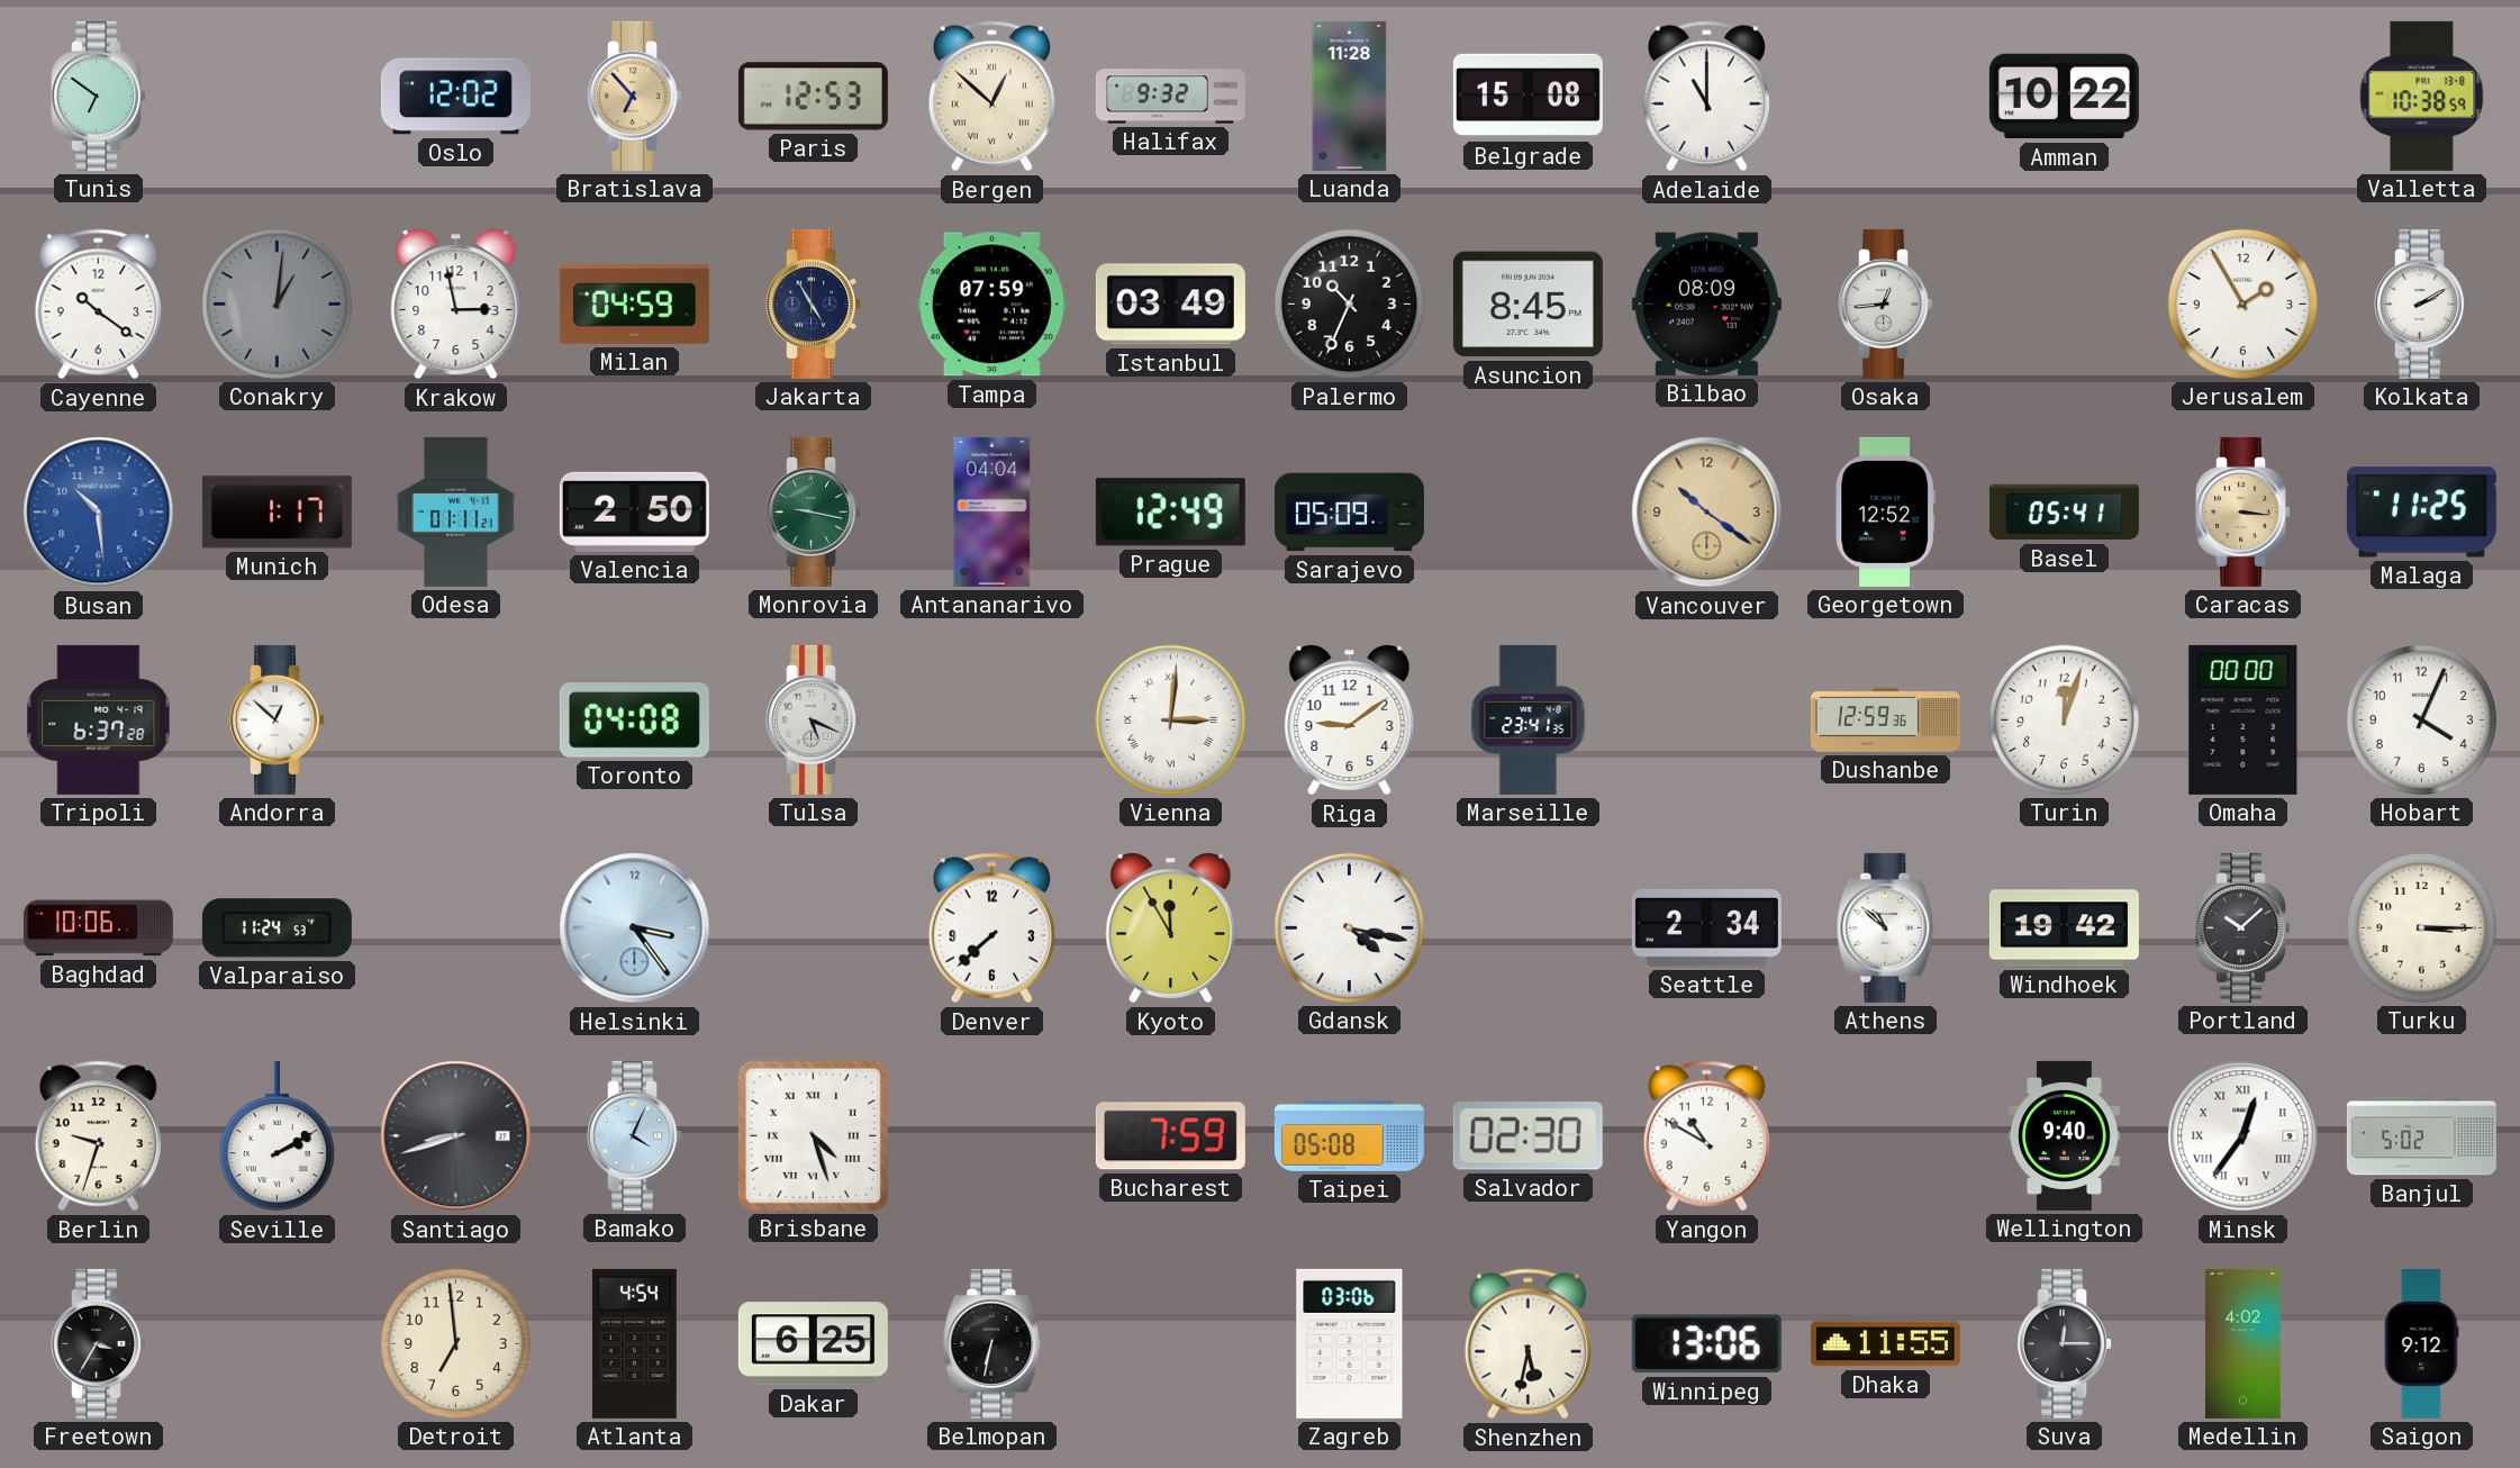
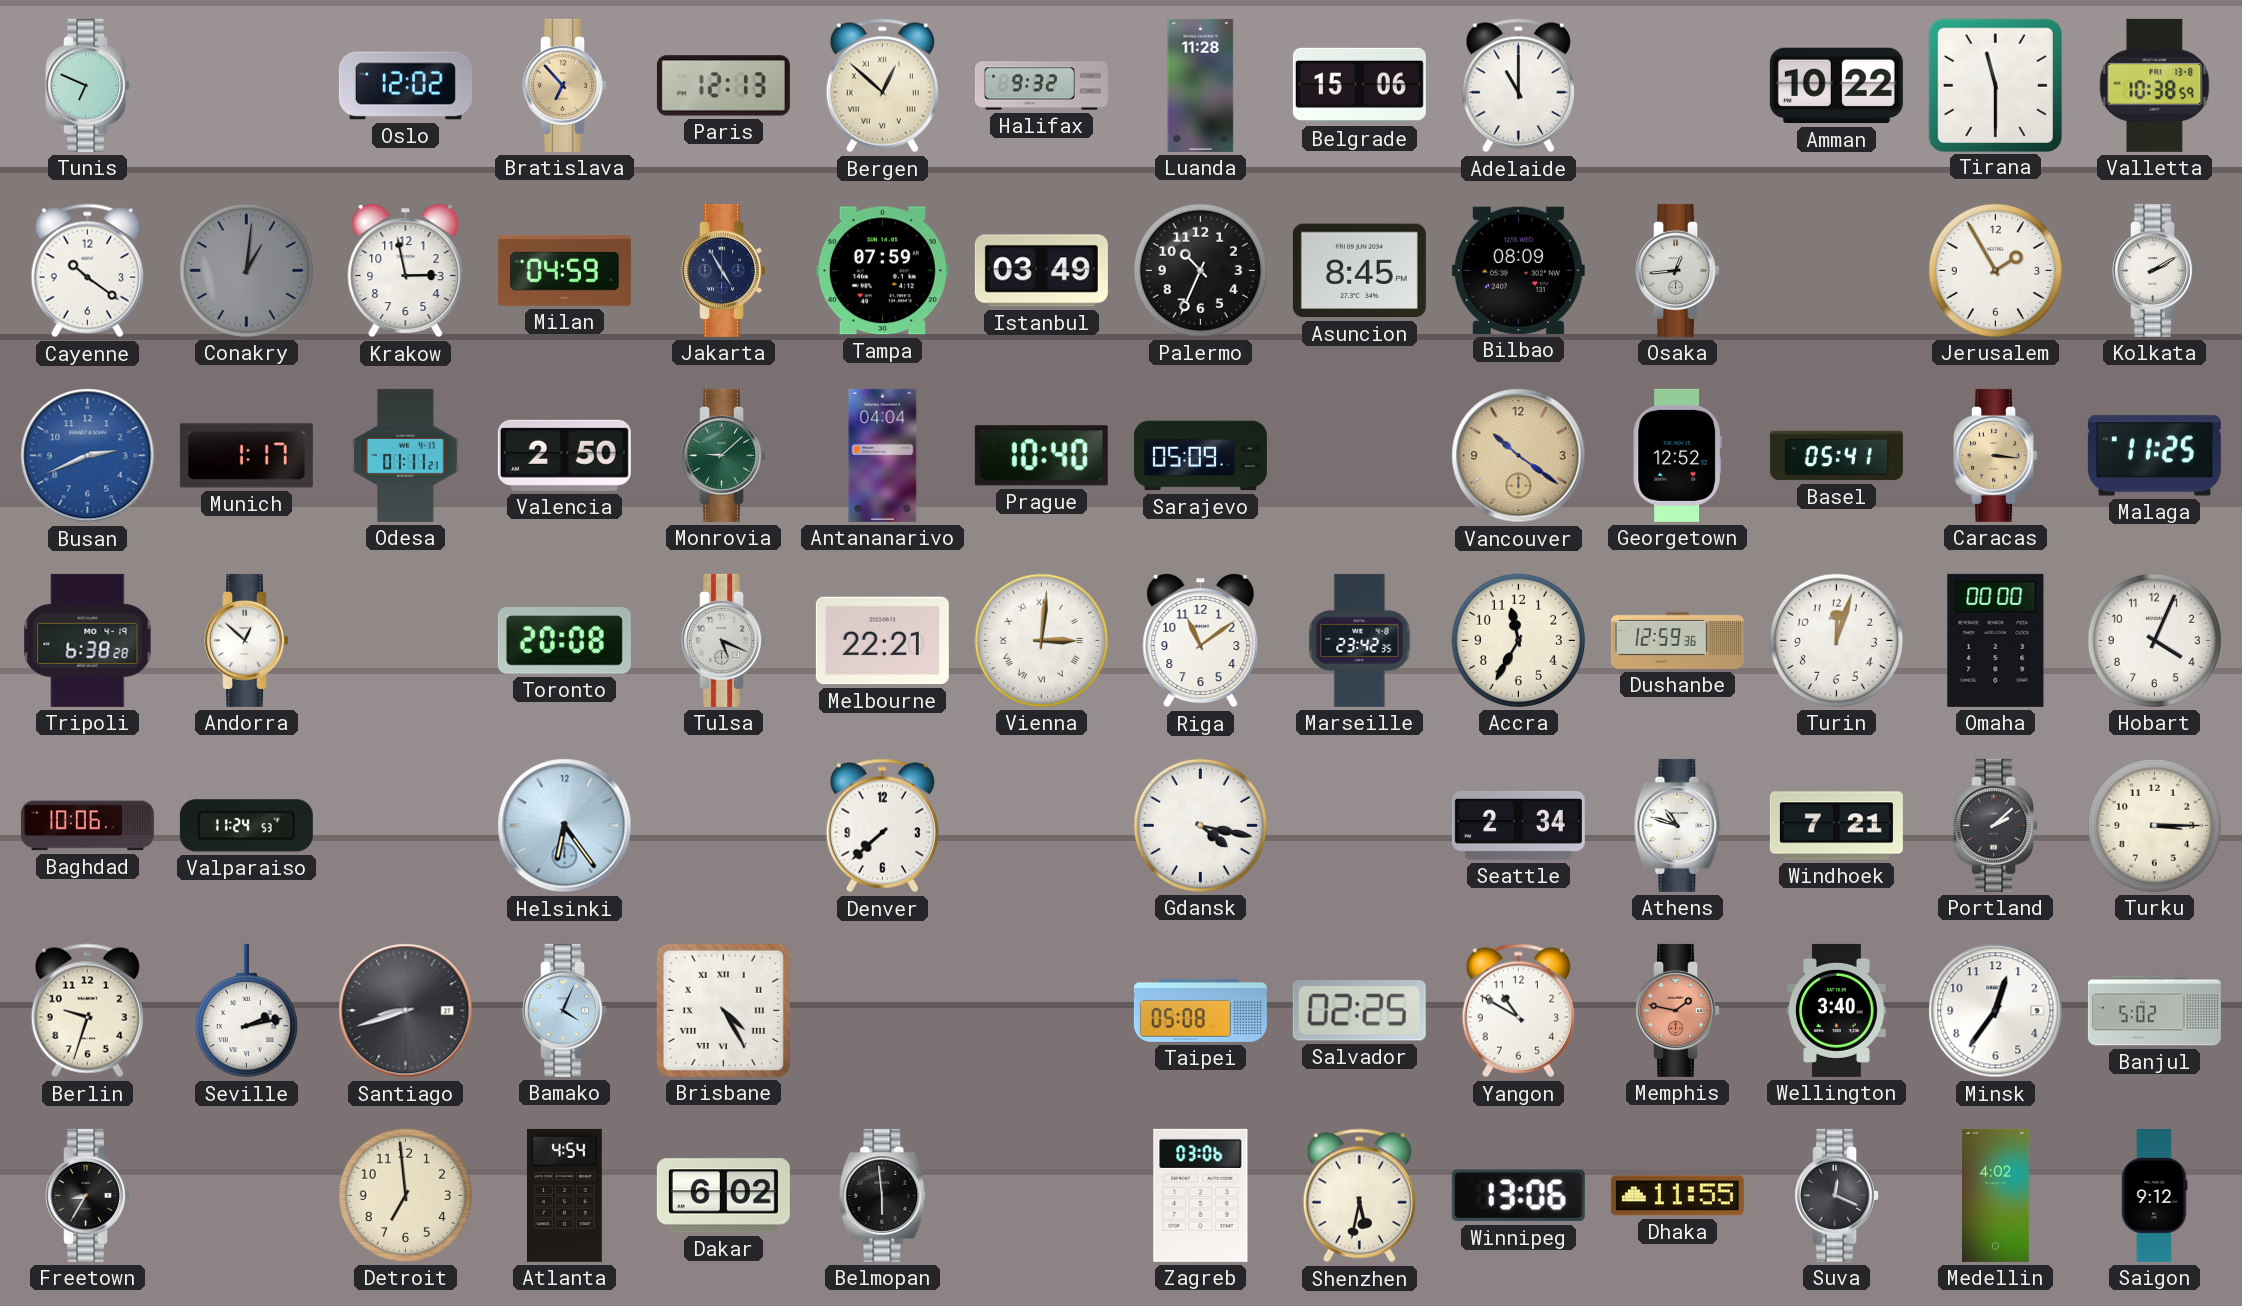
Tunis: 6:51 -> 6:49 (88, 85)
Paris: 12:53 -> 12:13 (723, 86)
Belgrade: 15:08 -> 15:06 (1359, 85)
Tirana: none -> 11:30 (1995, 85)
Busan: 10:29 -> 2:41 (88, 456)
Monrovia: 9:17 -> 9:08 (724, 455)
Prague: 12:49 -> 10:40 (1041, 456)
Tripoli: 6:37 -> 6:38 (88, 640)
Toronto: 04:08 -> 20:08 (564, 641)
Melbourne: none -> 22:21 (882, 641)
Riga: 9:09 -> 11:09 (1201, 641)
Marseille: 23:41 -> 23:42 (1360, 640)
Accra: none -> 11:35 (1518, 640)
Helsinki: 3:24 -> 6:24 (565, 826)
Kyoto: 11:55 -> none (1171, 928)
Athens: 10:52 -> 10:48 (1678, 825)
Windhoek: 19:42 -> 7:21 (1836, 826)
Portland: 10:08 -> 2:08 (1996, 825)
Seville: 2:10 -> 2:13 (246, 1011)
Brisbane: 4:27 -> 4:25 (723, 1010)
Bucharest: 7:59 -> none (1170, 1136)
Salvador: 02:30 -> 02:25 (1359, 1011)
Memphis: none -> 1:47 (1678, 1010)
Wellington: 9:40 -> 3:40 (1837, 1010)
Minsk numerals: Roman -> Arabic (1996, 1011)
Freetown: 3:35 -> 8:35 (88, 1195)
Dakar: 6:25 -> 6:02 (723, 1196)
Belmopan: 6:32 -> 5:59 (883, 1195)
Suva: 12:15 -> 12:19 (1837, 1195)
